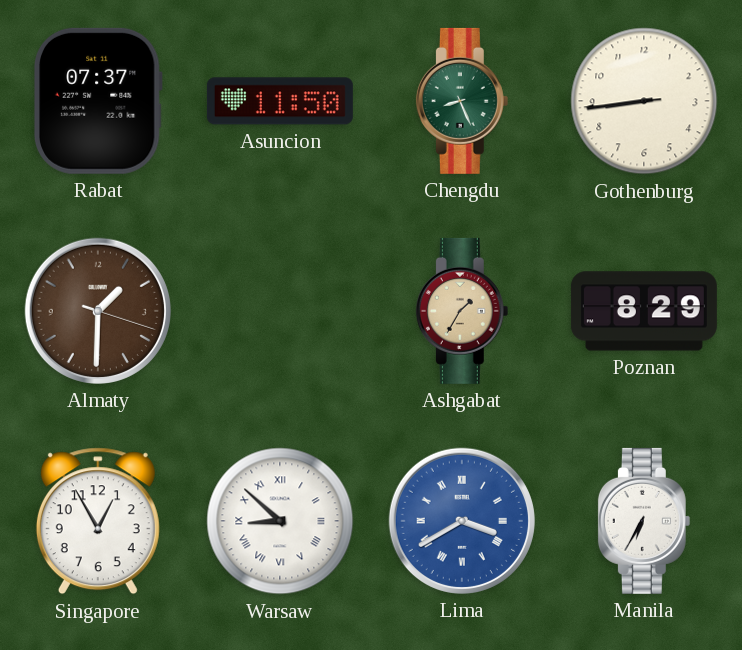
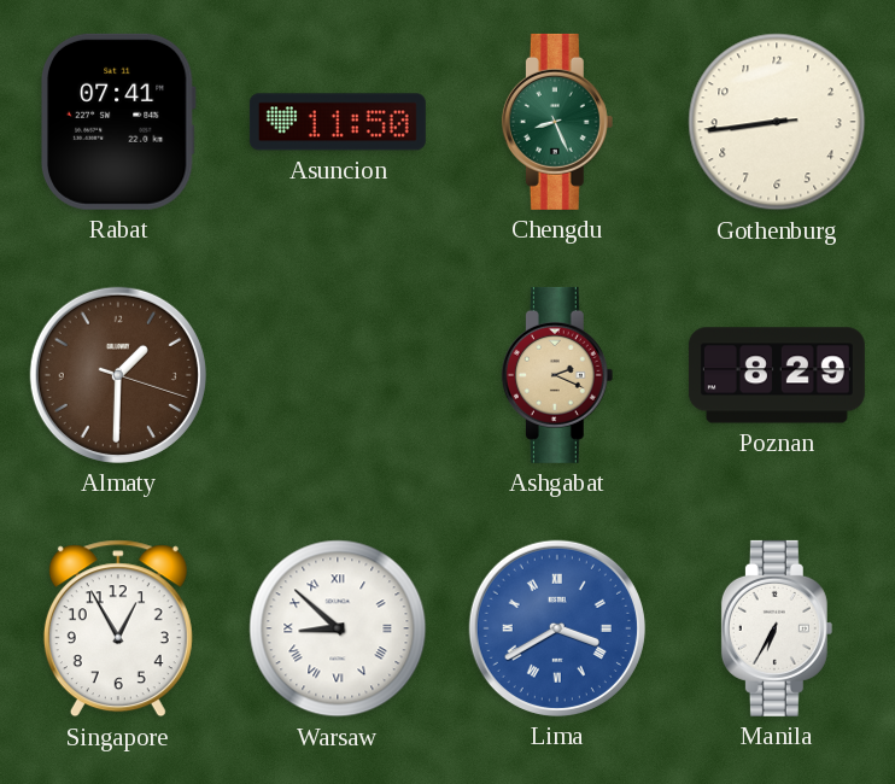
Rabat: 07:37 -> 07:41 (118, 122)
Ashgabat: 1:35 -> 2:19 (557, 375)
